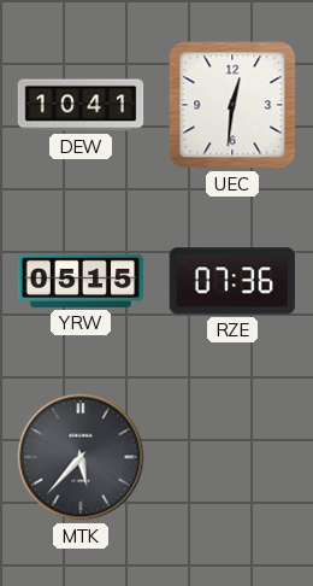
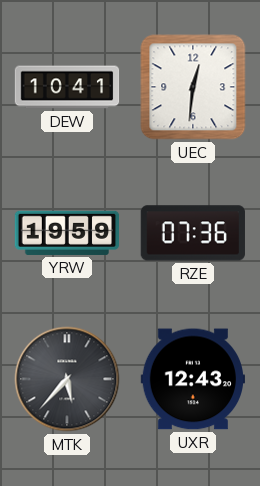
YRW: 05:15 -> 19:59 (67, 233)
UXR: none -> 12:43 (192, 379)
